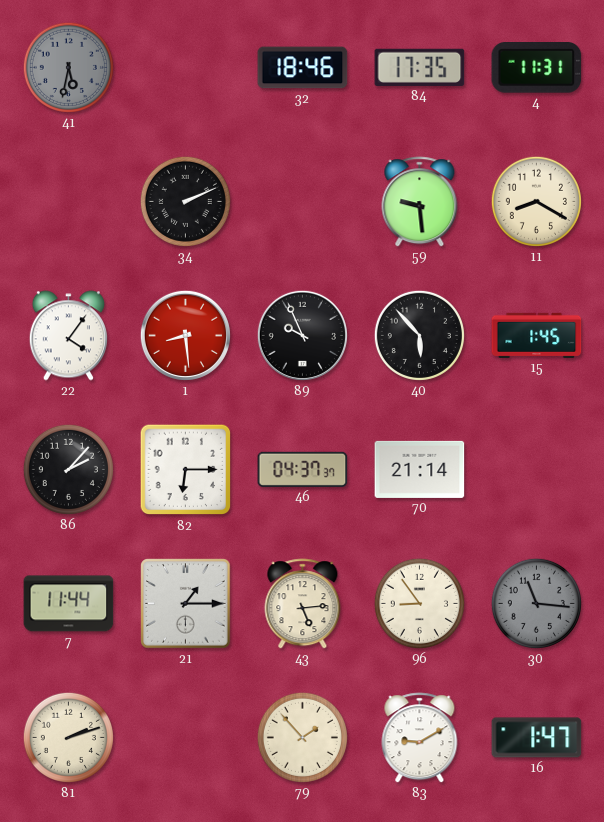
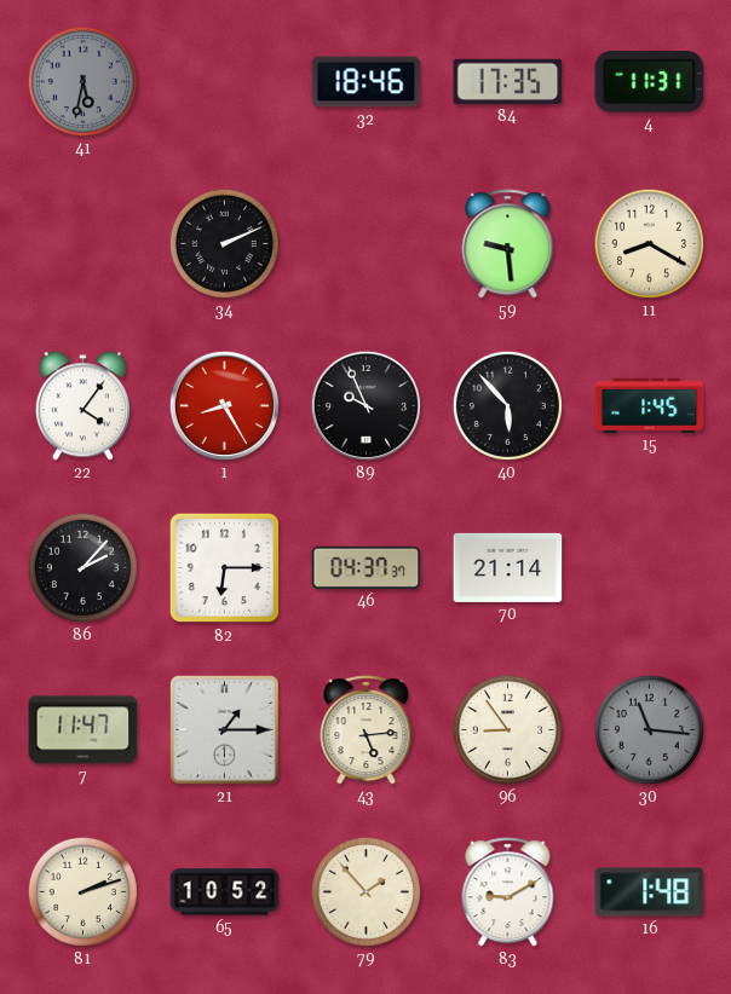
1: 8:29 -> 8:25 (224, 405)
7: 11:44 -> 11:47 (84, 730)
65: none -> 10:52 (225, 892)
16: 1:47 -> 1:48 (650, 892)
